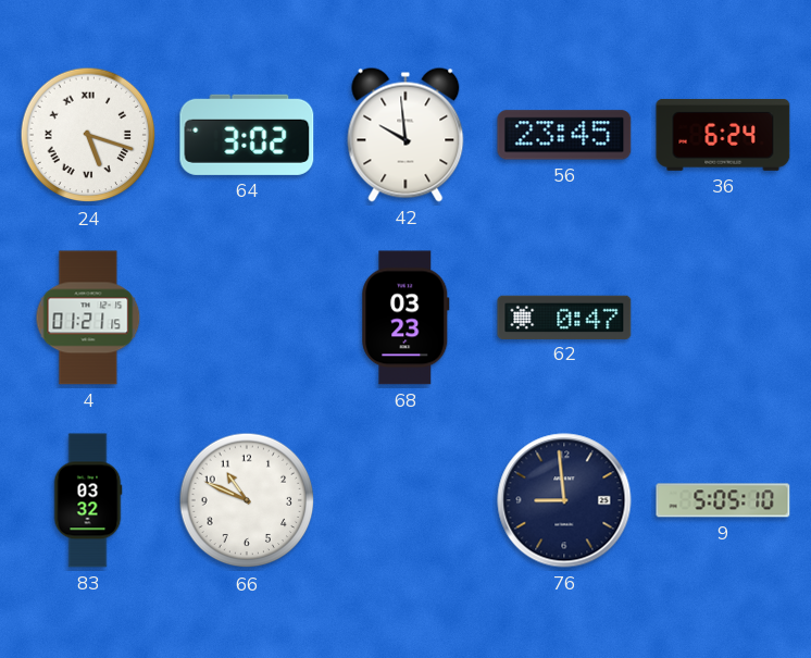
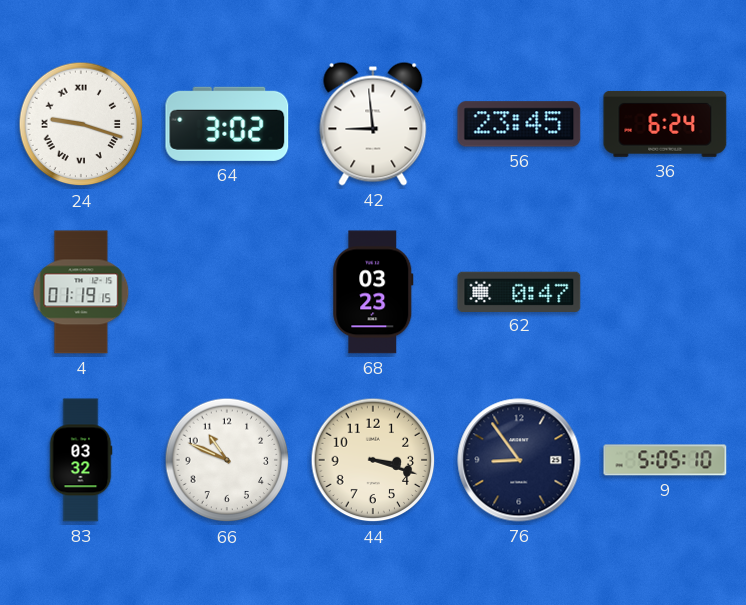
24: 5:18 -> 9:18 (81, 124)
42: 9:59 -> 8:59 (373, 124)
4: 01:21 -> 01:19 (81, 292)
44: none -> 3:18 (373, 460)
76: 8:59 -> 8:54 (519, 460)
